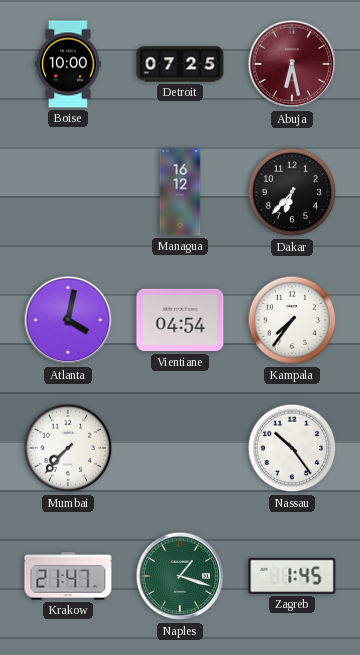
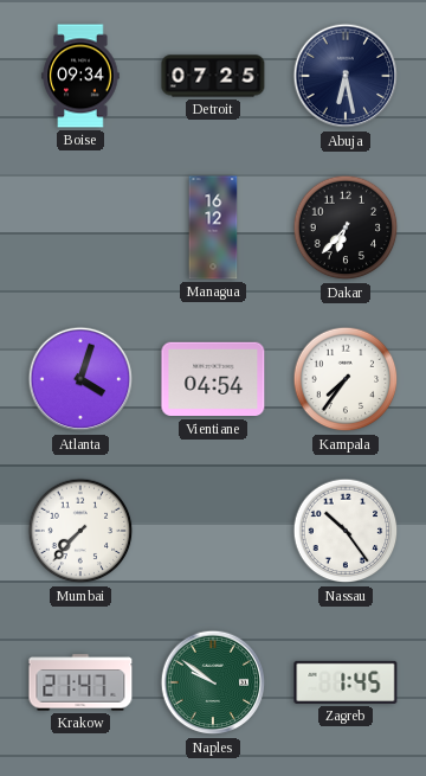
Boise: 10:00 -> 09:34 (80, 76)
Abuja dial: burgundy -> navy (346, 76)
Atlanta: 4:02 -> 4:03 (80, 379)
Naples: 1:18 -> 9:51 (213, 682)
